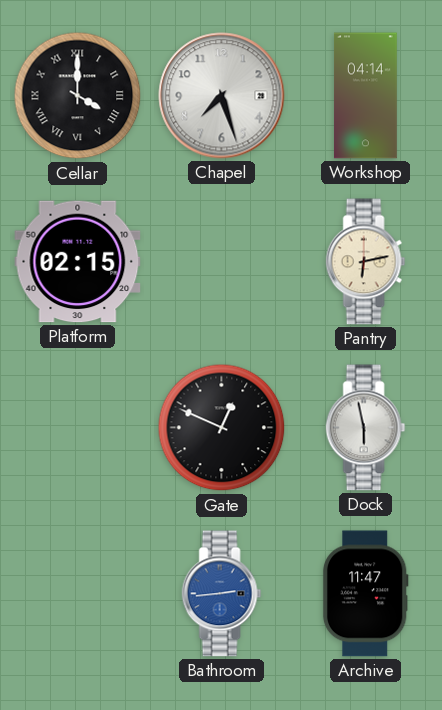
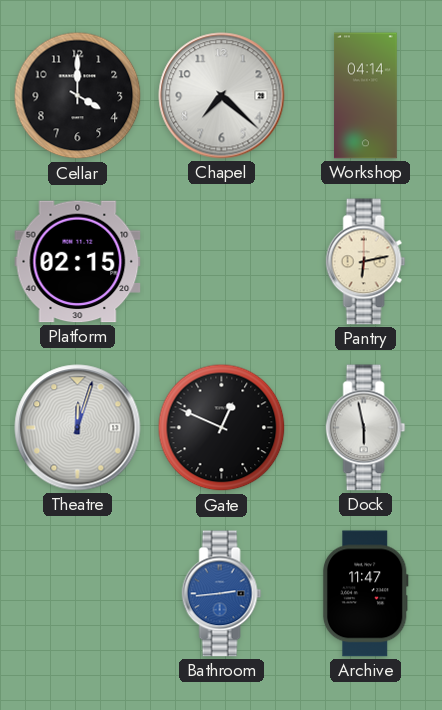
Cellar numerals: Roman -> Arabic (78, 96)
Chapel: 7:27 -> 7:22 (222, 96)
Theatre: none -> 12:03 (78, 428)
